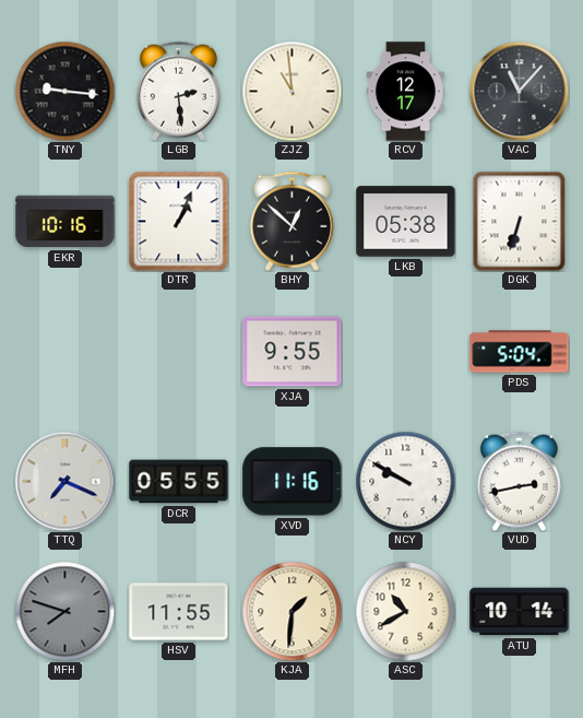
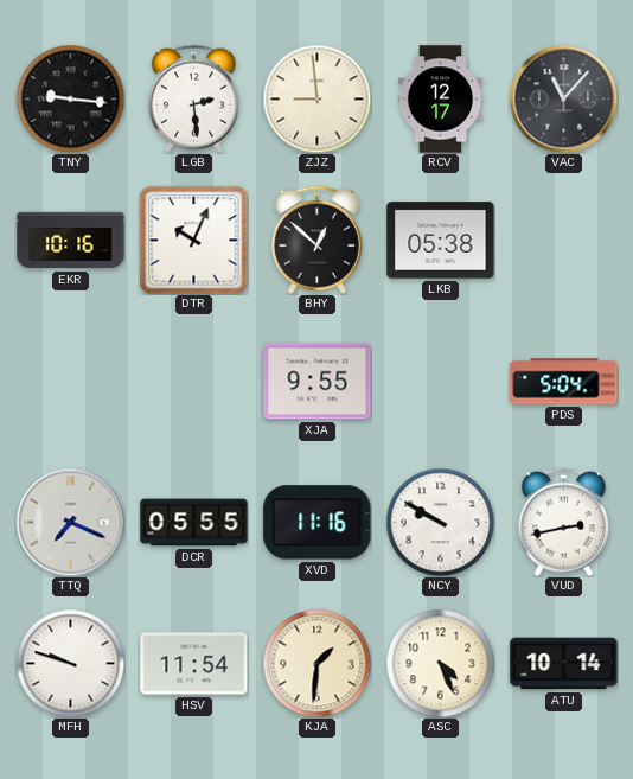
ZJZ: 10:59 -> 8:59 (316, 98)
DTR: 1:04 -> 10:04 (194, 241)
DGK: 6:33 -> none (520, 221)
MFH: 7:48 -> 9:48 (70, 663)
MFH dial: grey -> white (70, 663)
HSV: 11:55 -> 11:54 (194, 664)
ASC: 10:40 -> 4:26 (440, 663)
